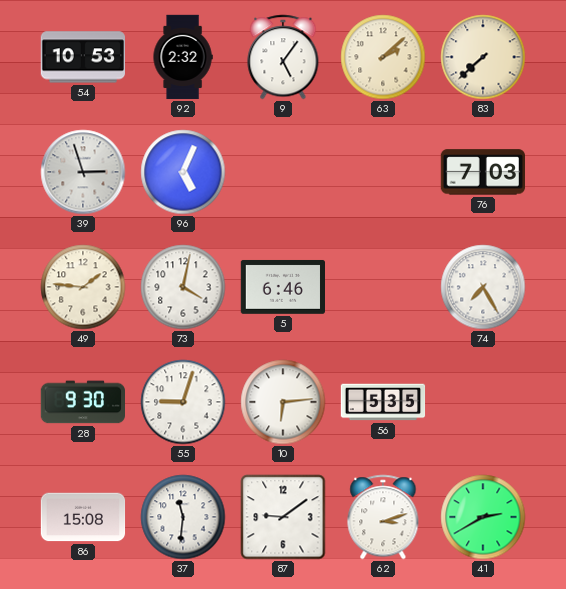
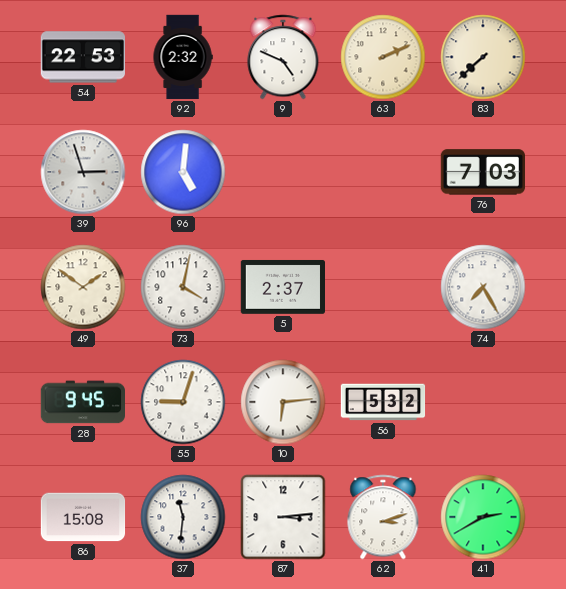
54: 10:53 -> 22:53 (82, 57)
9: 5:06 -> 4:49 (283, 57)
63: 2:08 -> 2:11 (383, 57)
96: 5:04 -> 5:01 (183, 172)
49: 1:46 -> 1:51 (83, 287)
5: 6:46 -> 2:37 (282, 287)
28: 9:30 -> 9:45 (82, 402)
56: 5:35 -> 5:32 (383, 402)
87: 9:09 -> 3:14 (283, 517)
